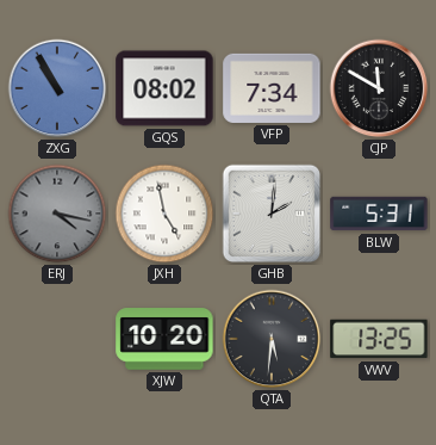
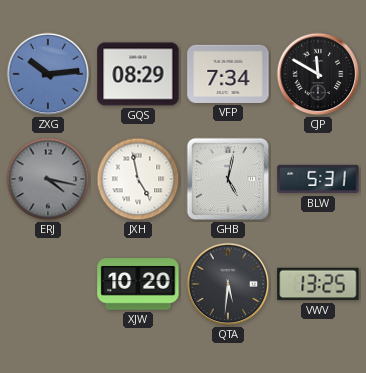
ZXG: 10:55 -> 10:14 (48, 74)
GQS: 08:02 -> 08:29 (138, 74)
GHB: 2:01 -> 5:02 (228, 179)
